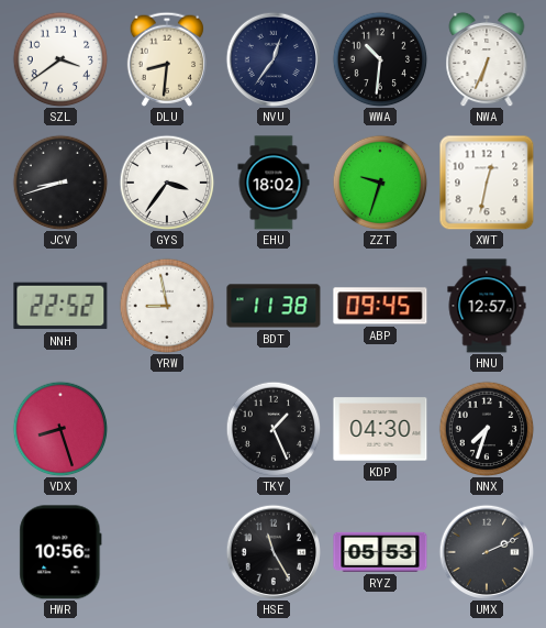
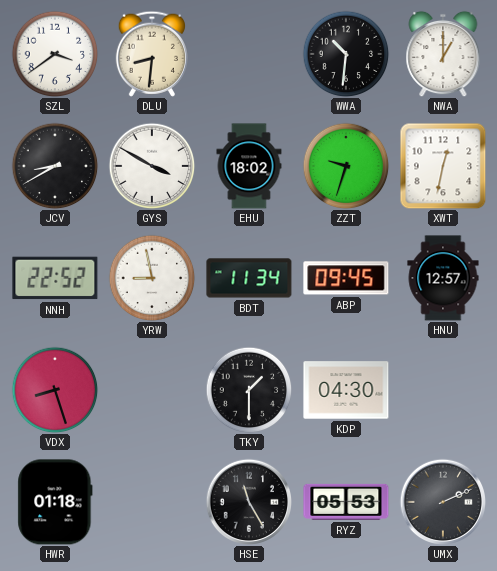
NVU: 12:36 -> none (272, 58)
NWA: 6:34 -> 1:00 (443, 54)
JCV: 8:42 -> 8:40 (55, 166)
GYS: 3:36 -> 3:50 (152, 166)
BDT: 11:38 -> 11:34 (249, 278)
TKY: 1:26 -> 1:30 (249, 390)
NNX: 7:33 -> none (487, 429)
HWR: 10:56 -> 01:18 (55, 502)
